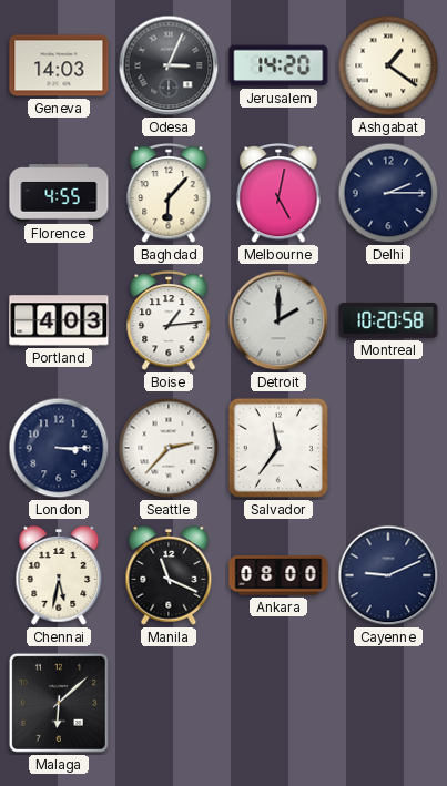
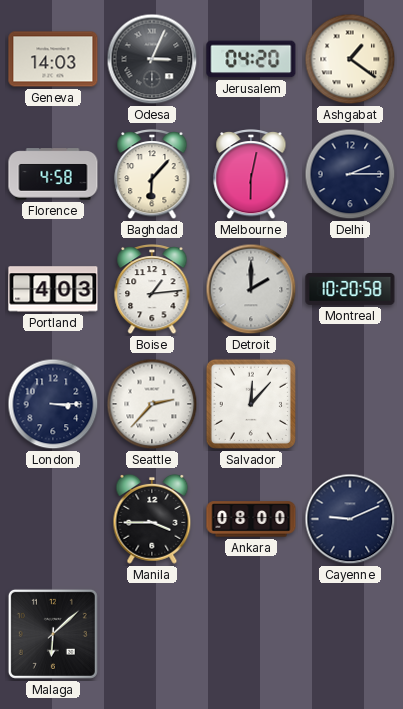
Jerusalem: 14:20 -> 04:20 (251, 59)
Florence: 4:55 -> 4:58 (53, 174)
Melbourne: 5:02 -> 6:02 (251, 175)
Salvador: 11:36 -> 12:07 (251, 404)
Chennai: 5:32 -> none (59, 575)
Manila: 11:19 -> 3:45 (152, 519)
